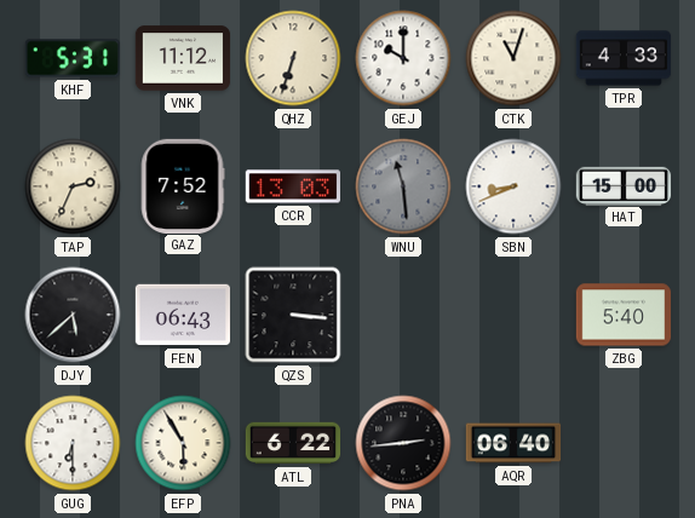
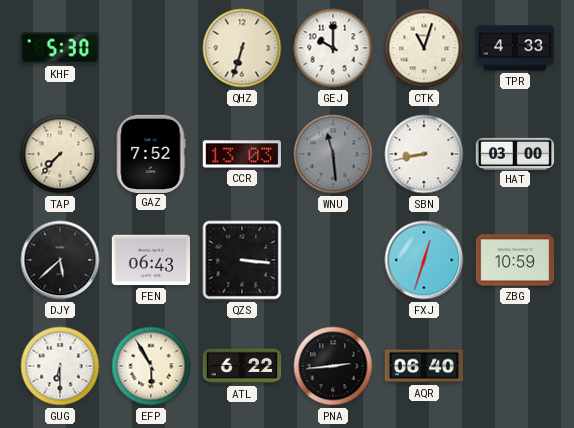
KHF: 5:31 -> 5:30 (60, 48)
VNK: 11:12 -> none (183, 58)
TAP: 2:34 -> 7:37 (60, 154)
SBN: 8:41 -> 8:43 (424, 154)
HAT: 15:00 -> 03:00 (515, 153)
FXJ: none -> 12:33 (424, 260)
ZBG: 5:40 -> 10:59 (515, 260)
